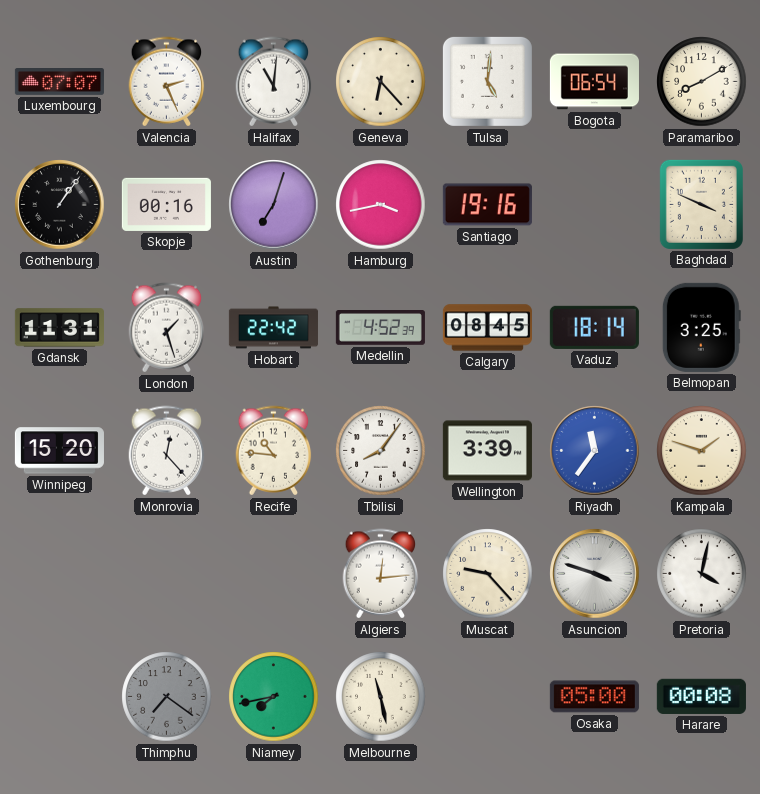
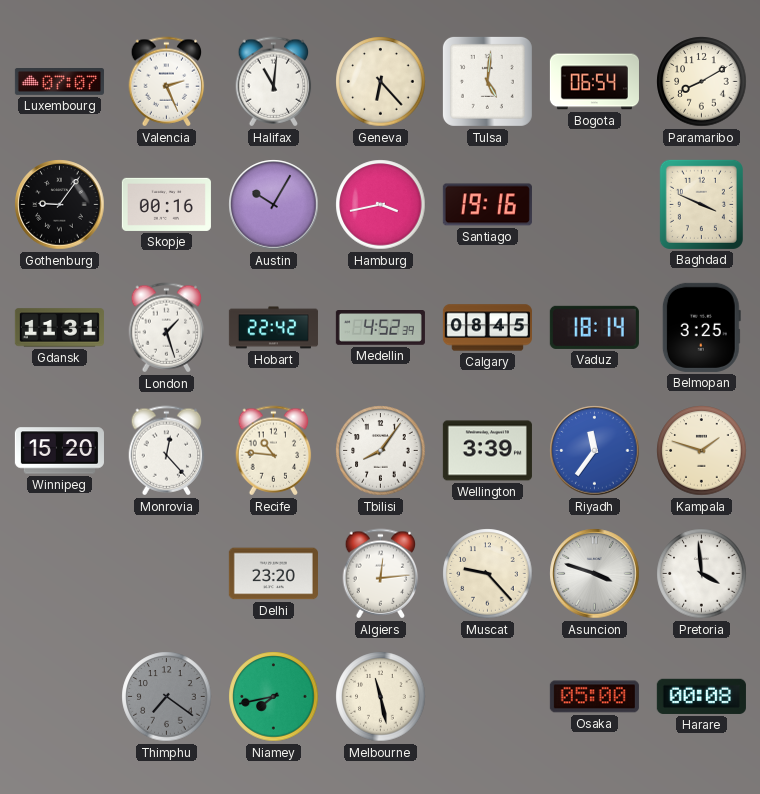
Gothenburg: 1:06 -> 9:06 (60, 205)
Austin: 7:03 -> 10:05 (274, 205)
Delhi: none -> 23:20 (273, 574)
Pretoria: 4:02 -> 3:59 (702, 574)
